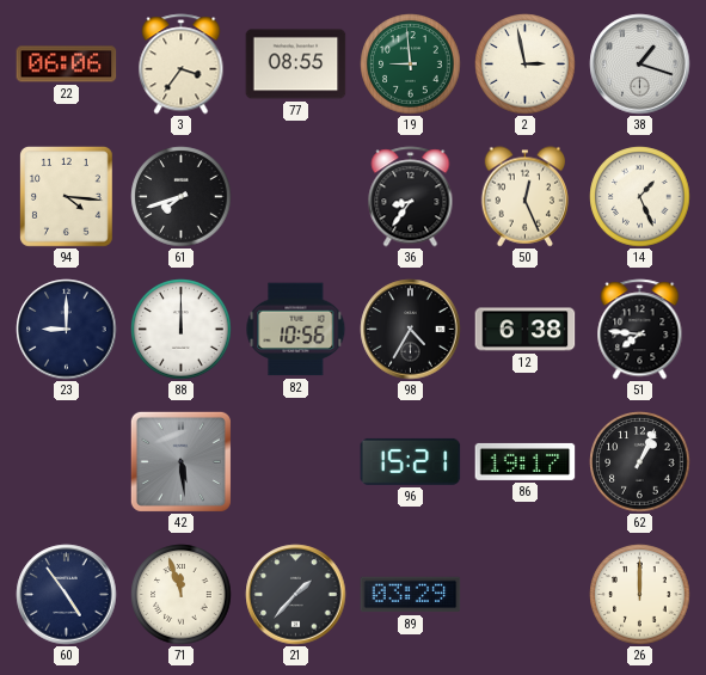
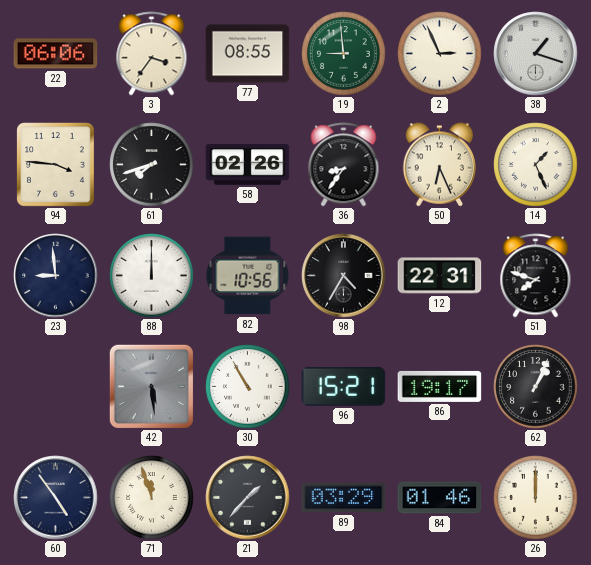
2: 2:58 -> 2:56 (440, 54)
94: 4:16 -> 3:46 (56, 165)
58: none -> 02:26 (248, 165)
50: 12:26 -> 6:26 (439, 165)
23: 9:00 -> 8:59 (56, 276)
12: 6:38 -> 22:31 (440, 276)
51: 7:46 -> 7:48 (536, 276)
30: none -> 10:55 (248, 387)
84: none -> 01:46 (440, 498)
